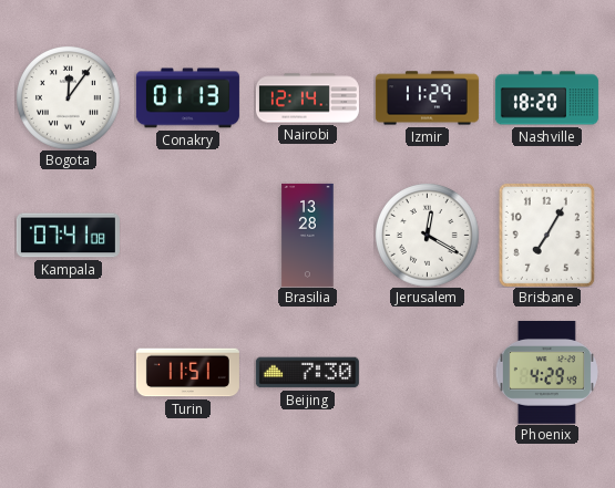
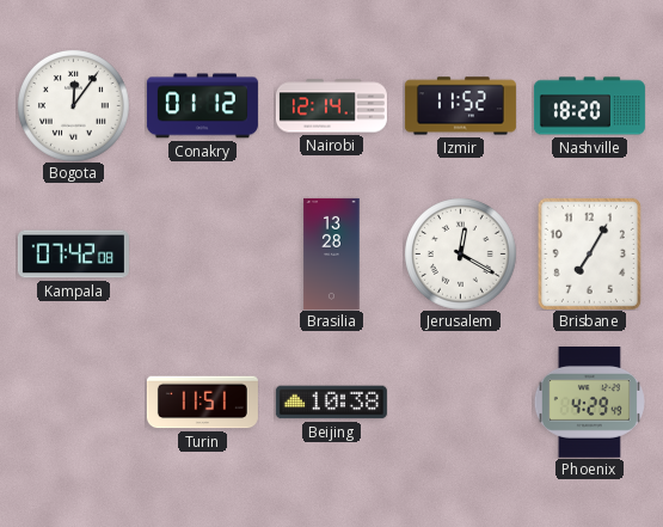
Conakry: 01:13 -> 01:12 (202, 106)
Izmir: 11:29 -> 11:52 (460, 106)
Kampala: 07:41 -> 07:42 (73, 255)
Beijing: 7:30 -> 10:38 (331, 403)
